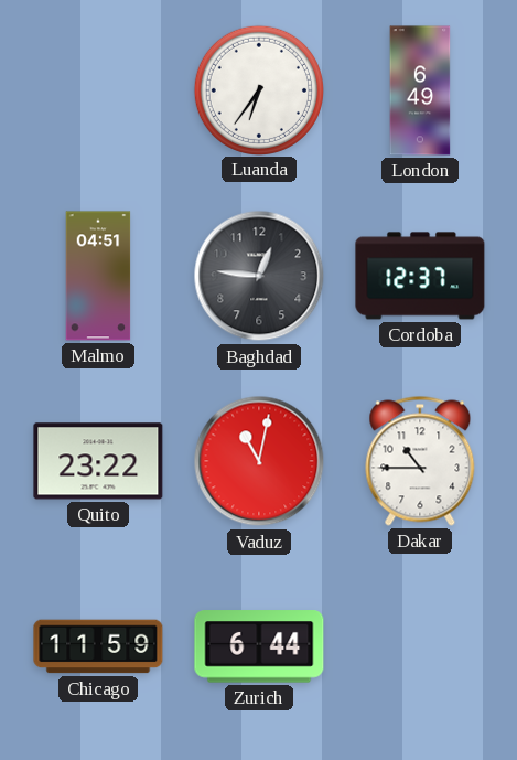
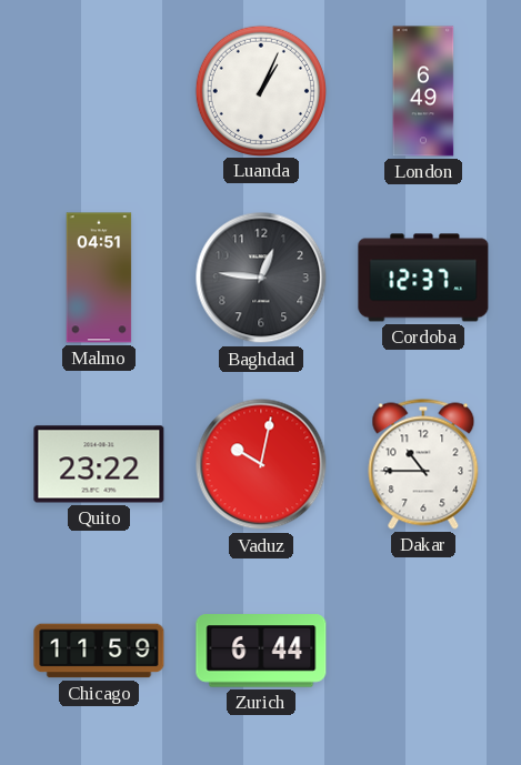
Luanda: 6:36 -> 1:04 (260, 90)
Vaduz: 11:02 -> 10:02 (261, 464)
